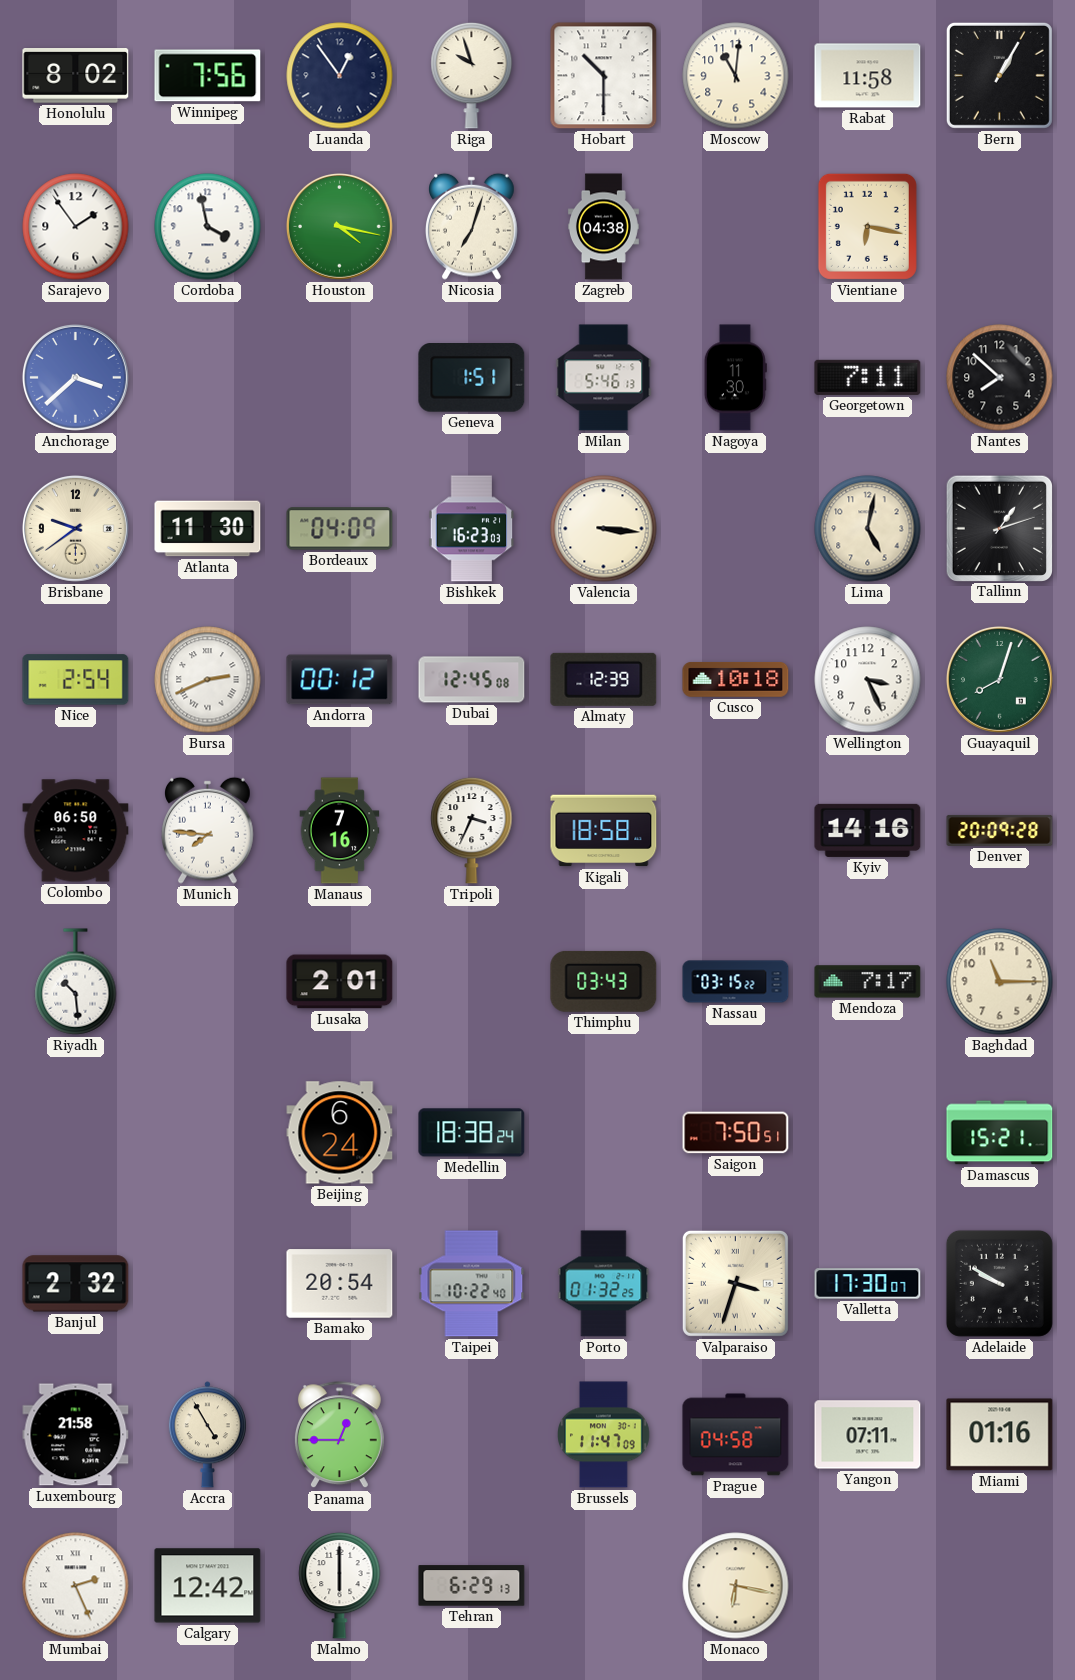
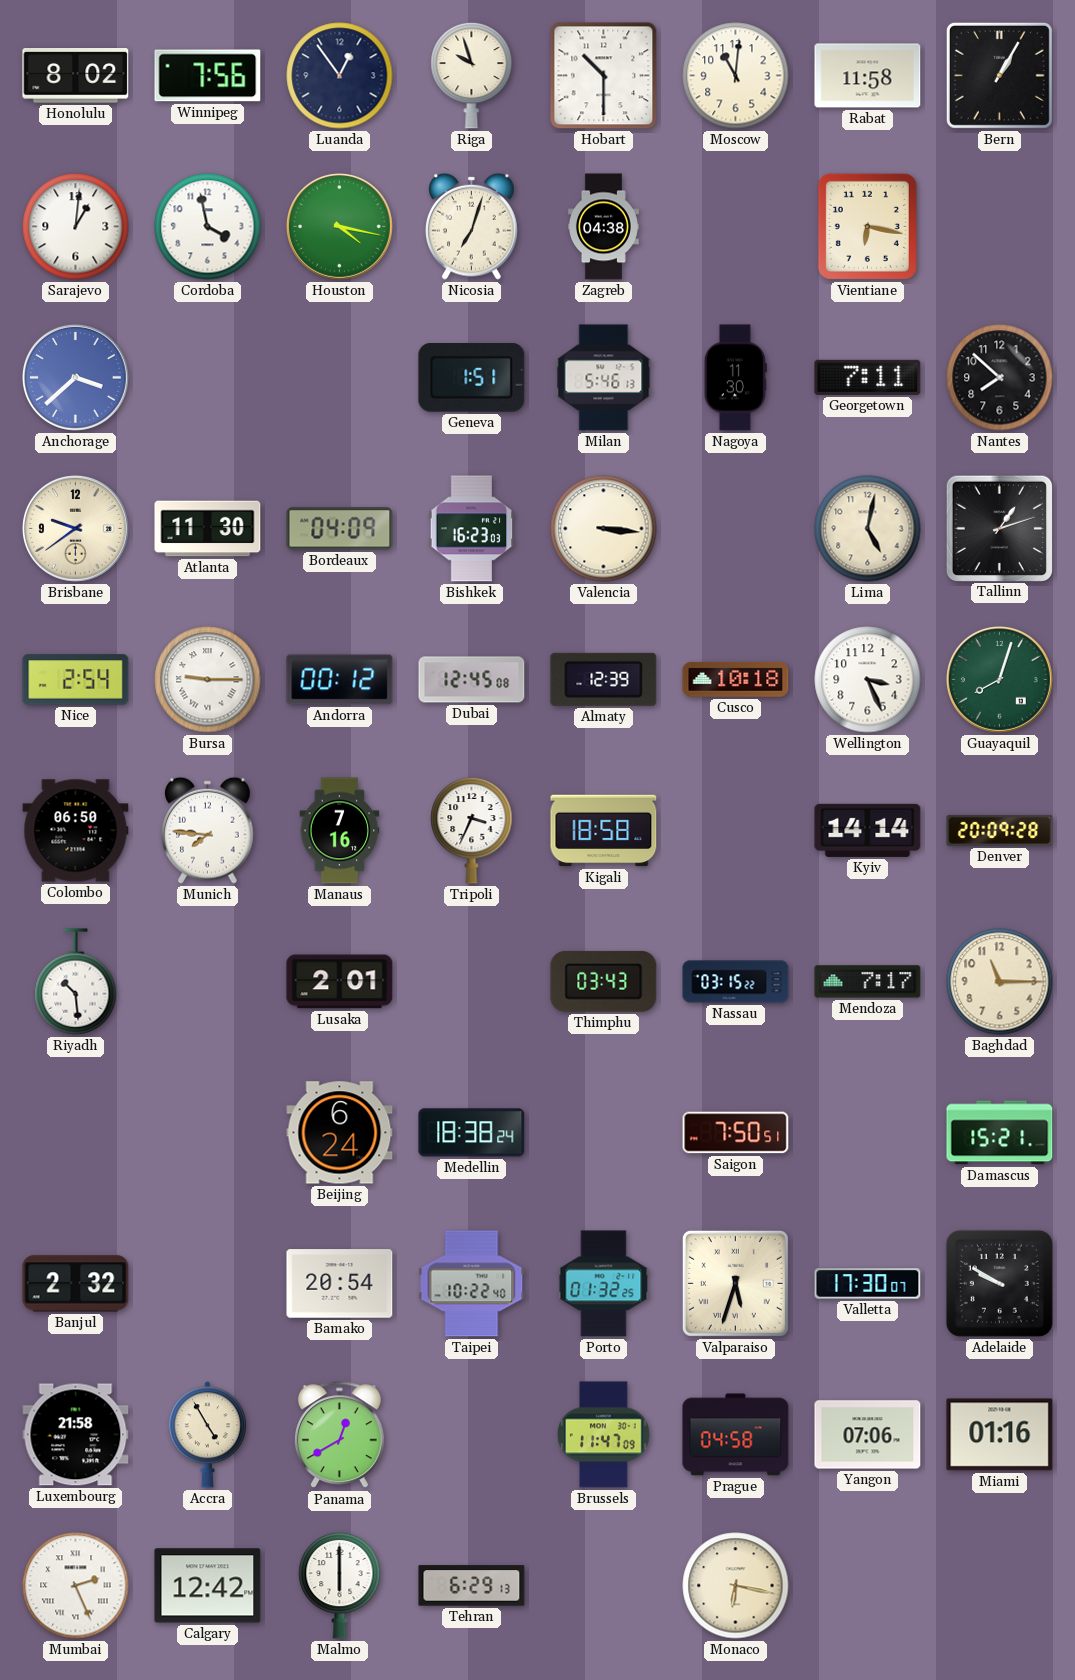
Sarajevo: 1:54 -> 1:01 (76, 227)
Bursa: 2:41 -> 9:15 (208, 680)
Kyiv: 14:16 -> 14:14 (868, 830)
Valparaiso: 3:33 -> 5:33 (735, 1283)
Panama: 12:45 -> 12:40 (339, 1435)
Yangon: 07:11 -> 07:06 (868, 1435)
